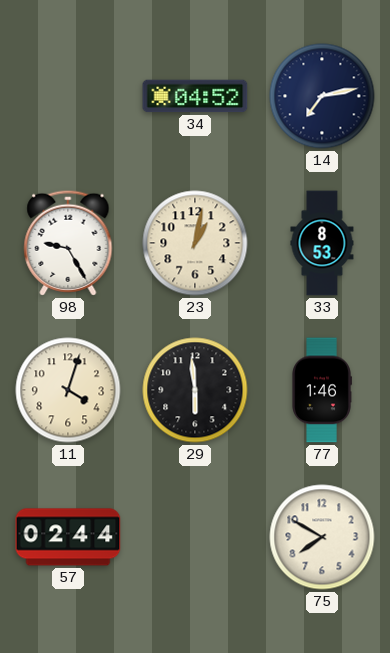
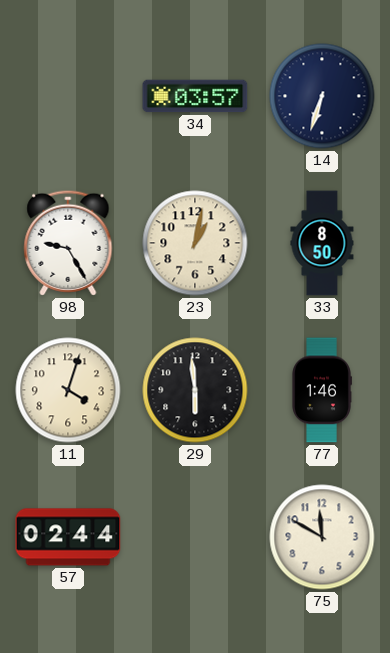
34: 04:52 -> 03:57 (195, 96)
14: 7:13 -> 6:33 (322, 96)
33: 8:53 -> 8:50 (322, 243)
75: 7:50 -> 11:50 (322, 537)
